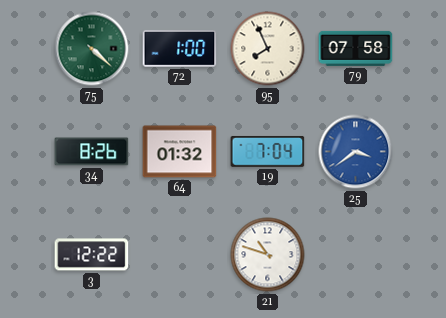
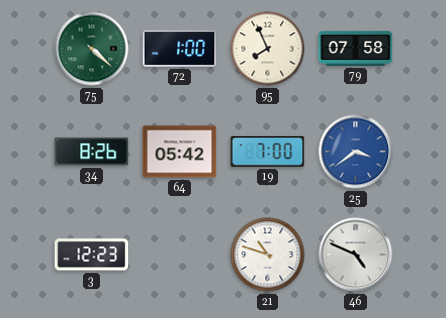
64: 01:32 -> 05:42 (180, 152)
19: 7:04 -> 7:00 (268, 151)
3: 12:22 -> 12:23 (92, 255)
46: none -> 4:49 (356, 255)
